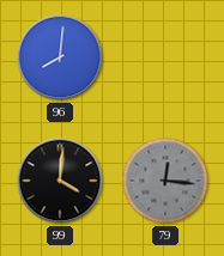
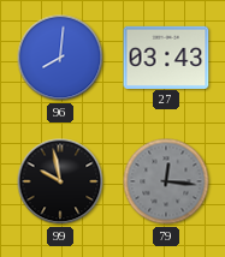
27: none -> 03:43 (166, 56)
99: 4:01 -> 9:58 (60, 181)
